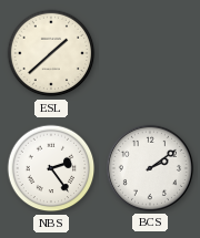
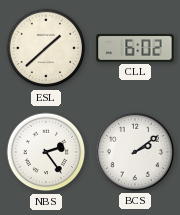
CLL: none -> 6:02 (135, 48)
